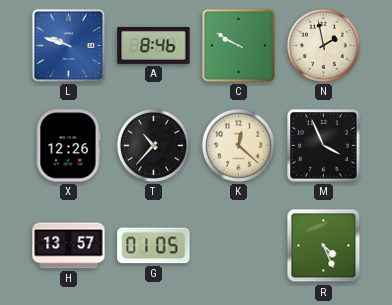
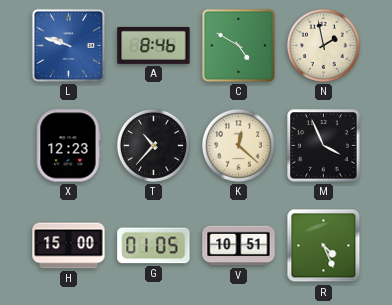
C: 9:50 -> 4:50 (238, 45)
X: 12:26 -> 12:23 (68, 146)
H: 13:57 -> 15:00 (69, 246)
V: none -> 10:51 (239, 246)
